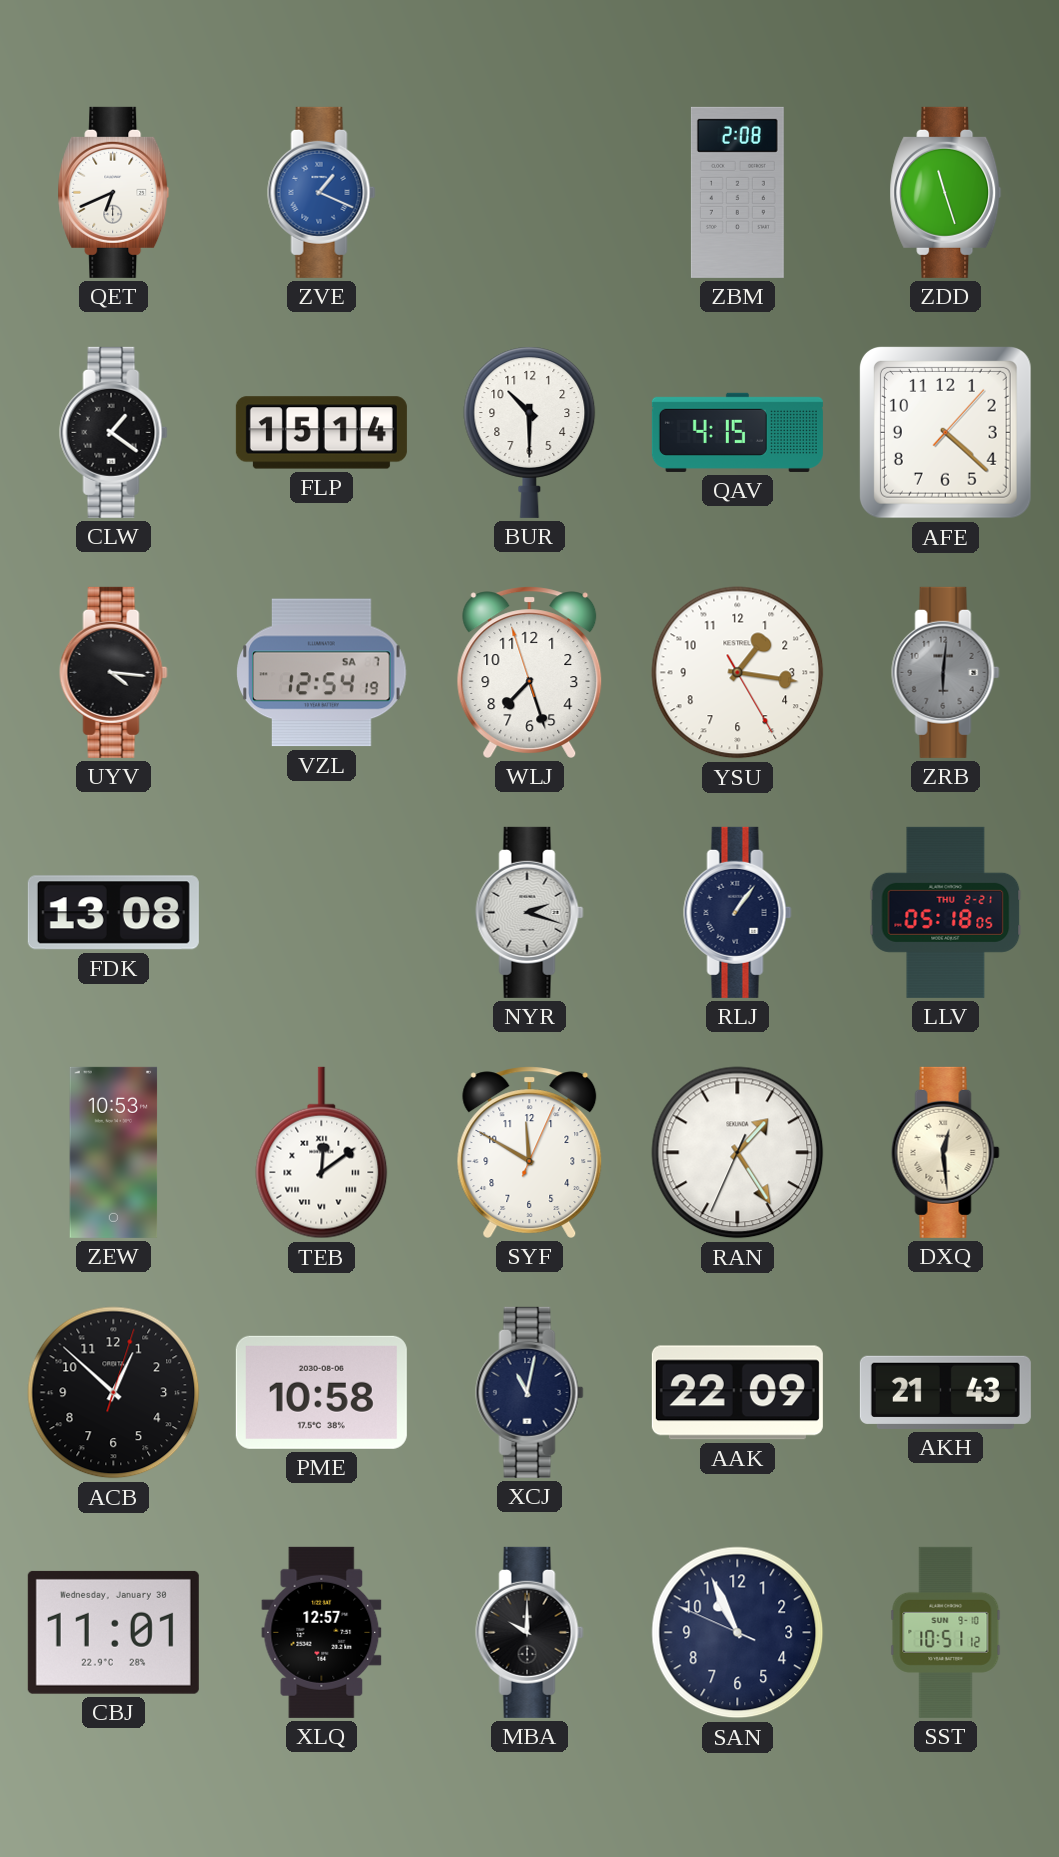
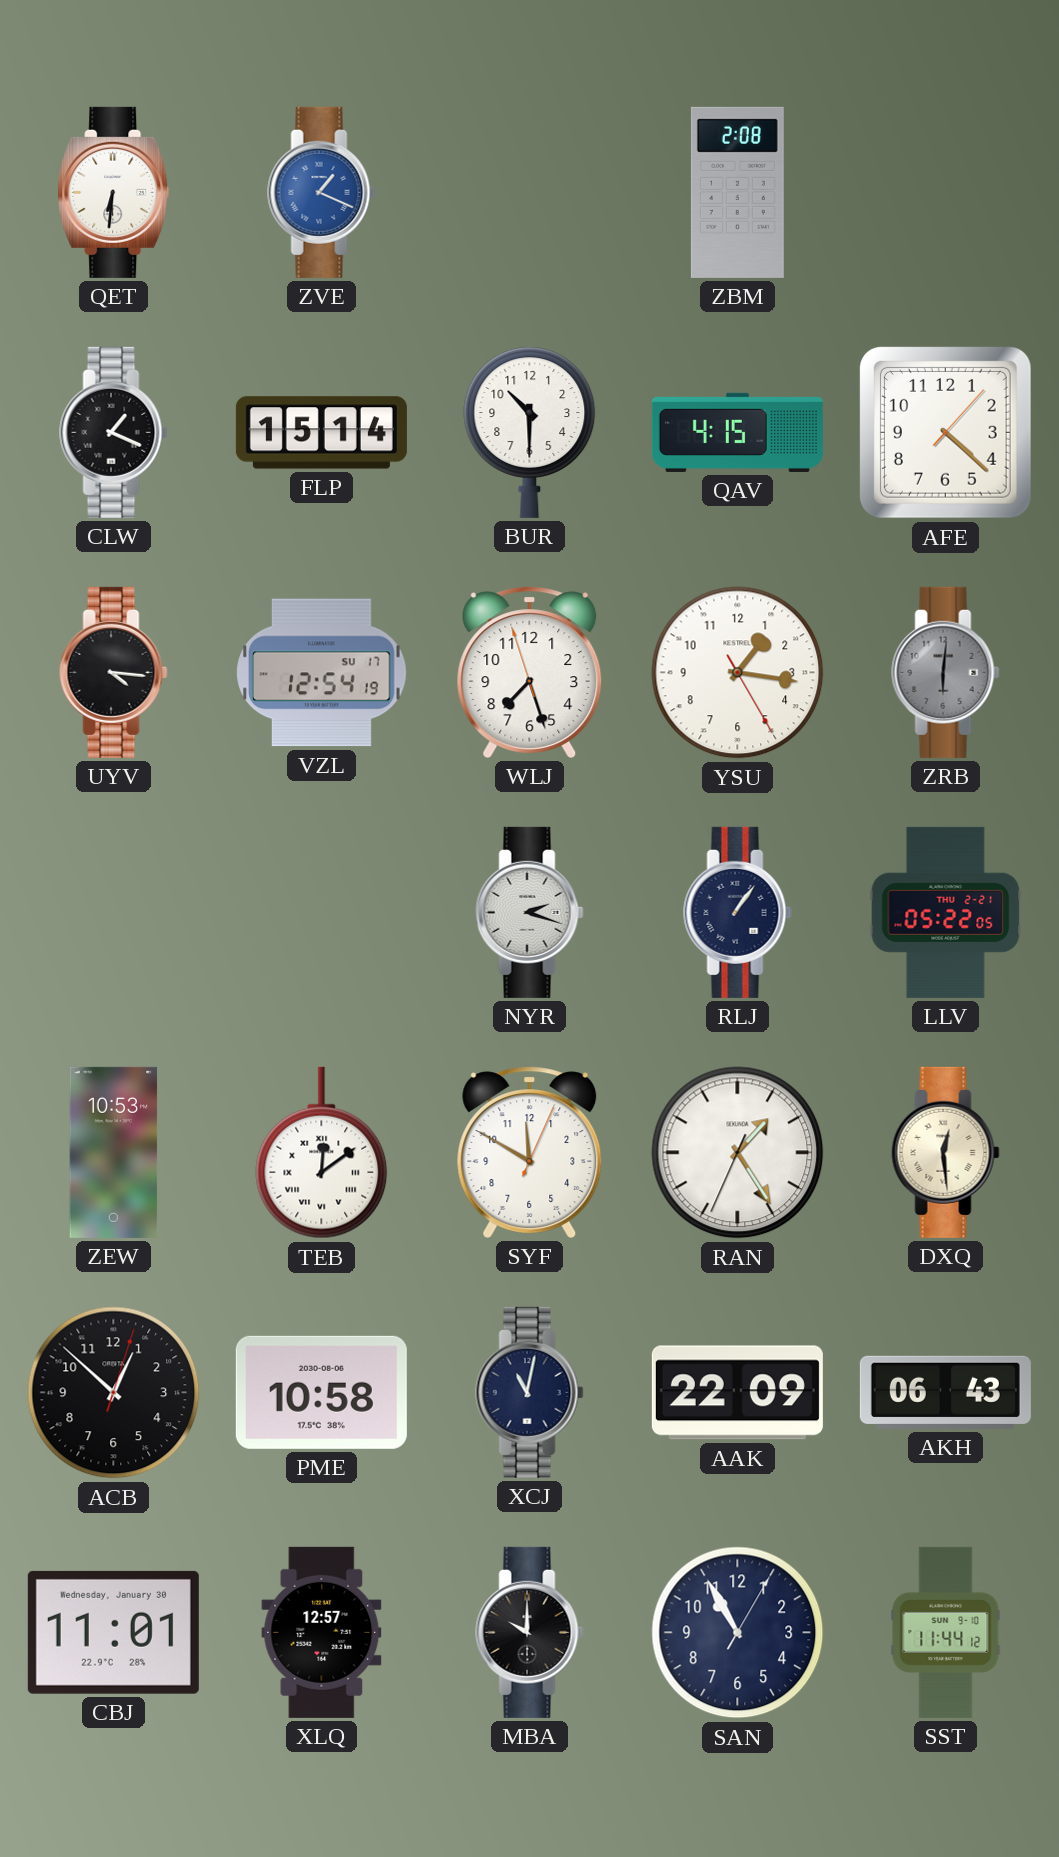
QET: 6:41 -> 6:31 (114, 192)
ZDD: 11:27 -> none (946, 192)
CLW: 1:21 -> 1:19 (114, 432)
VZL date: SA 7 -> SU 17 (322, 673)
FDK: 13:08 -> none (113, 913)
LLV: 05:18 -> 05:22 (946, 912)
AKH: 21:43 -> 06:43 (945, 1392)
SAN: 10:55:49 -> 10:55:05 (738, 1633)
SST: 10:51 -> 11:44 (946, 1632)
